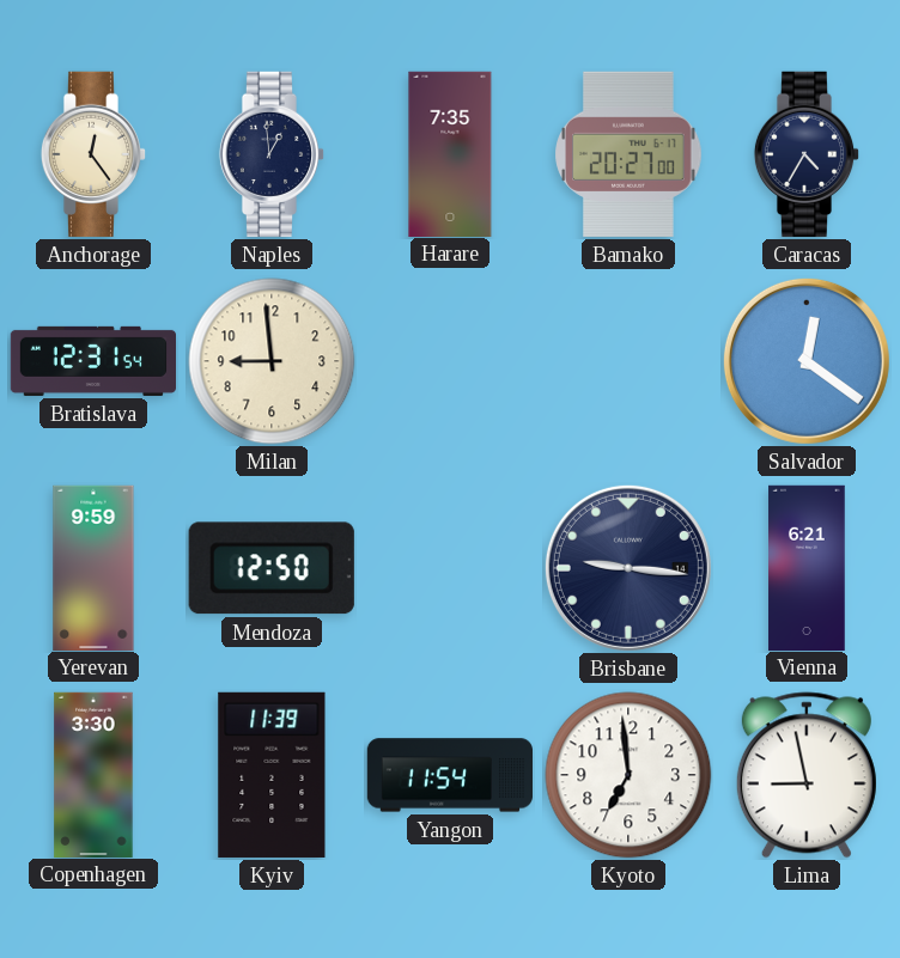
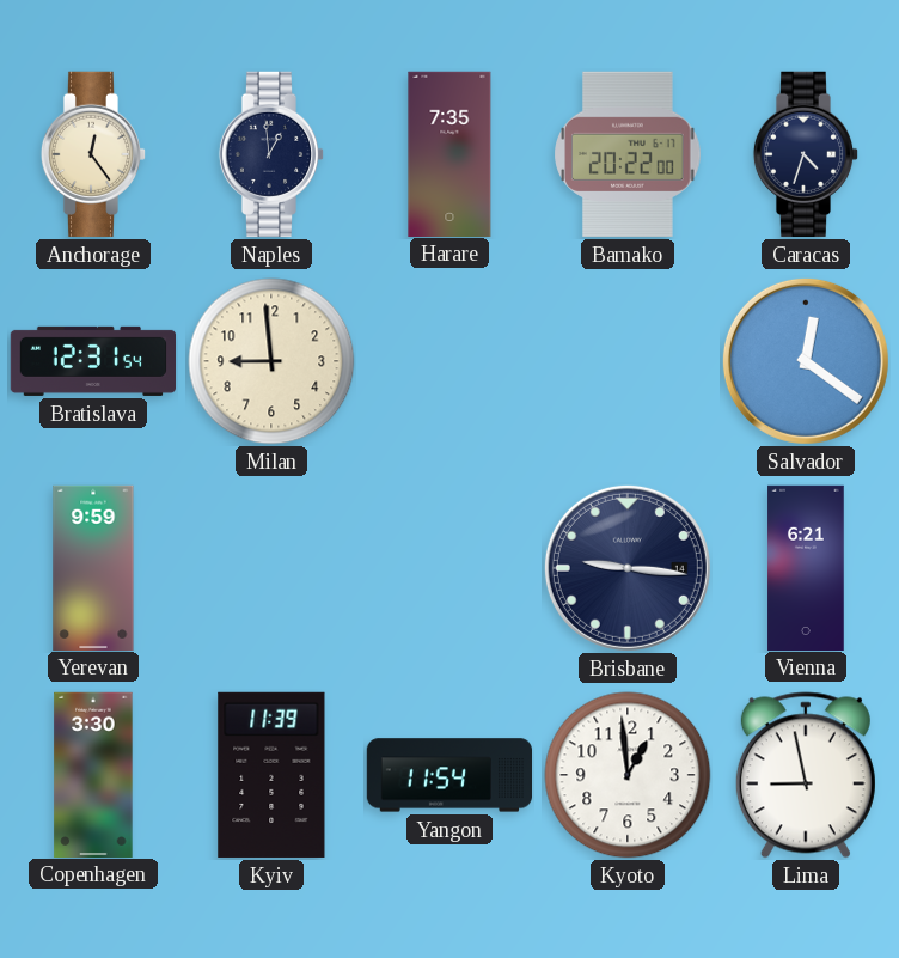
Bamako: 20:27 -> 20:22 (628, 154)
Caracas: 4:35 -> 4:33 (806, 154)
Mendoza: 12:50 -> none (272, 568)
Kyoto: 6:59 -> 12:59 (628, 775)
